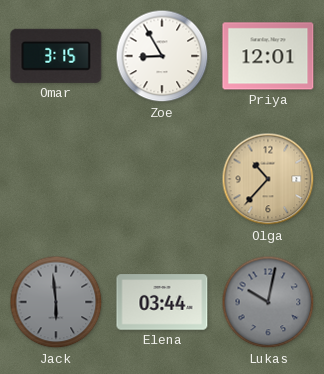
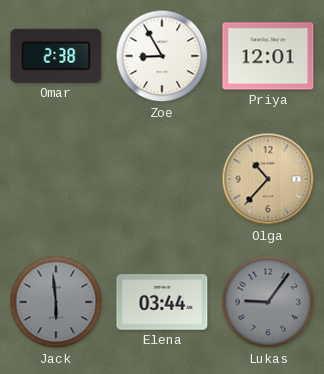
Omar: 3:15 -> 2:38 (56, 56)
Lukas: 10:02 -> 9:06 (268, 302)
